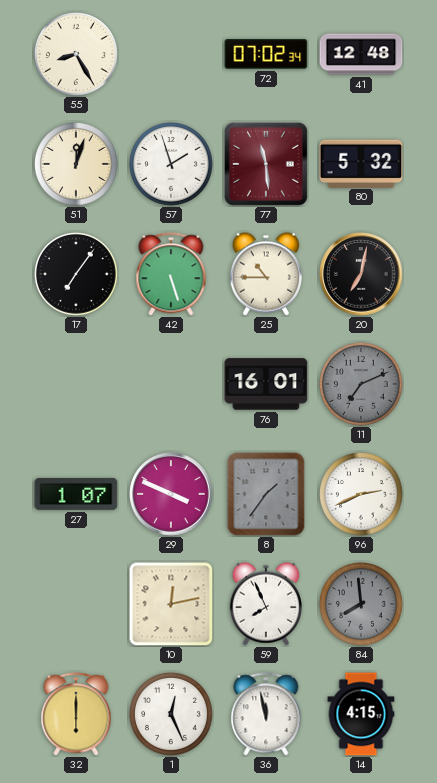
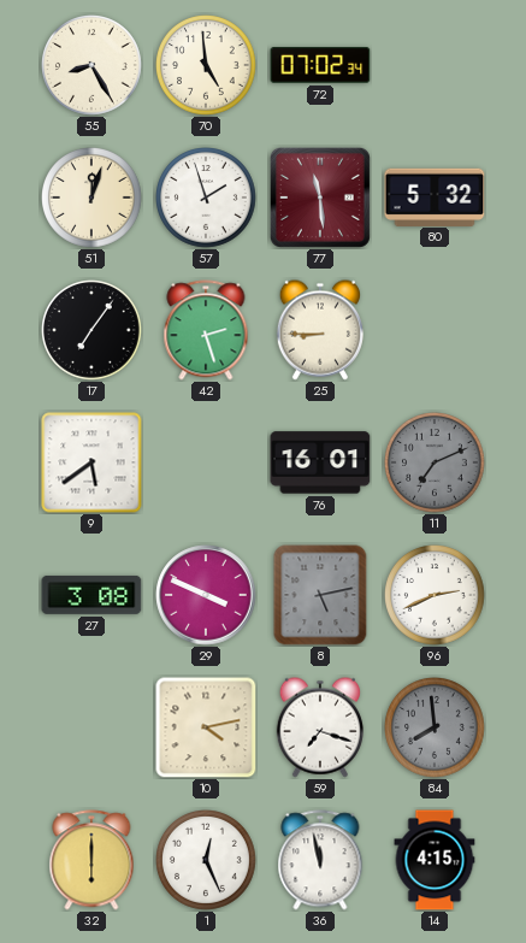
70: none -> 4:59 (207, 66)
41: 12:48 -> none (361, 54)
42: 5:27 -> 2:27 (206, 330)
25: 10:45 -> 8:45 (320, 330)
20: 7:02 -> none (361, 274)
9: none -> 5:39 (91, 462)
27: 1:07 -> 3:08 (91, 595)
8: 1:36 -> 5:13 (320, 595)
10: 12:13 -> 4:13 (206, 727)
59: 7:56 -> 7:18 (320, 727)
